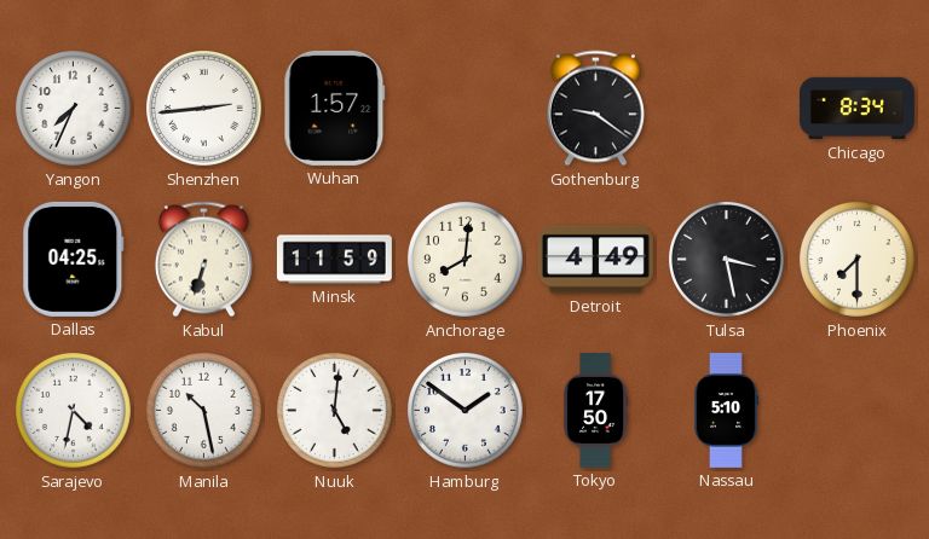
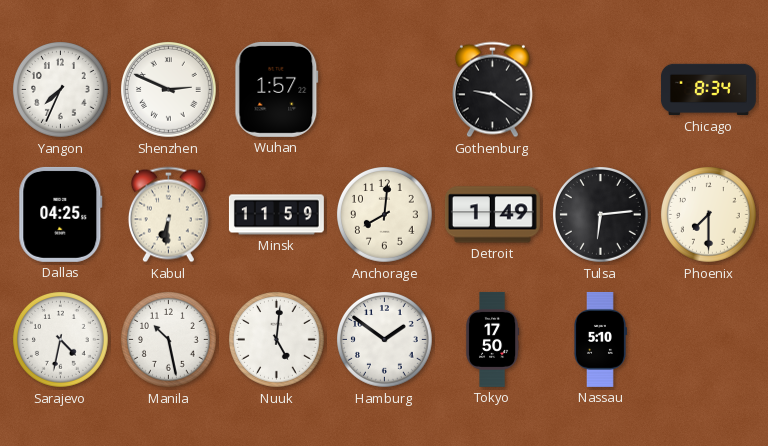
Shenzhen: 2:44 -> 2:49 (169, 90)
Kabul: 6:33 -> 6:31 (168, 215)
Detroit: 4:49 -> 1:49 (492, 215)
Tulsa: 3:28 -> 6:14 (601, 215)
